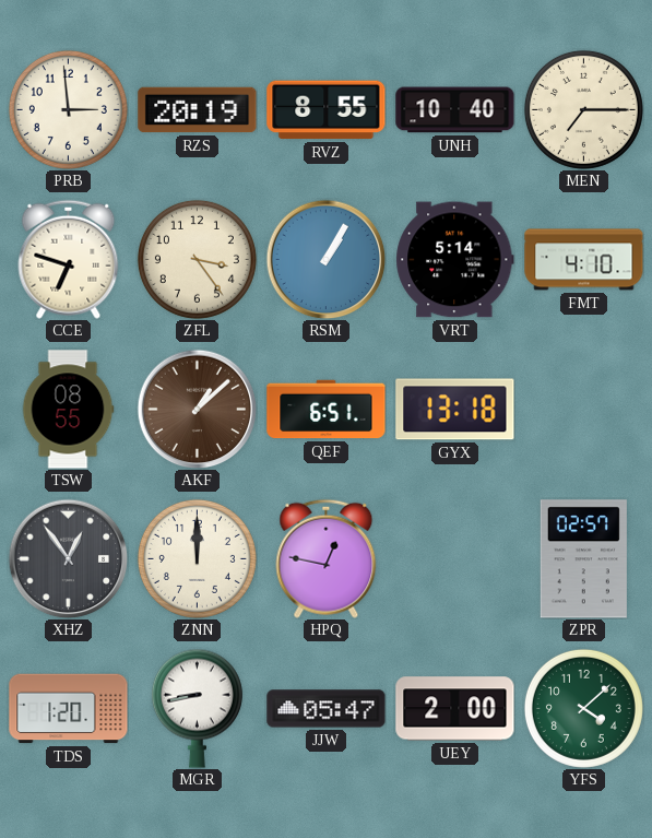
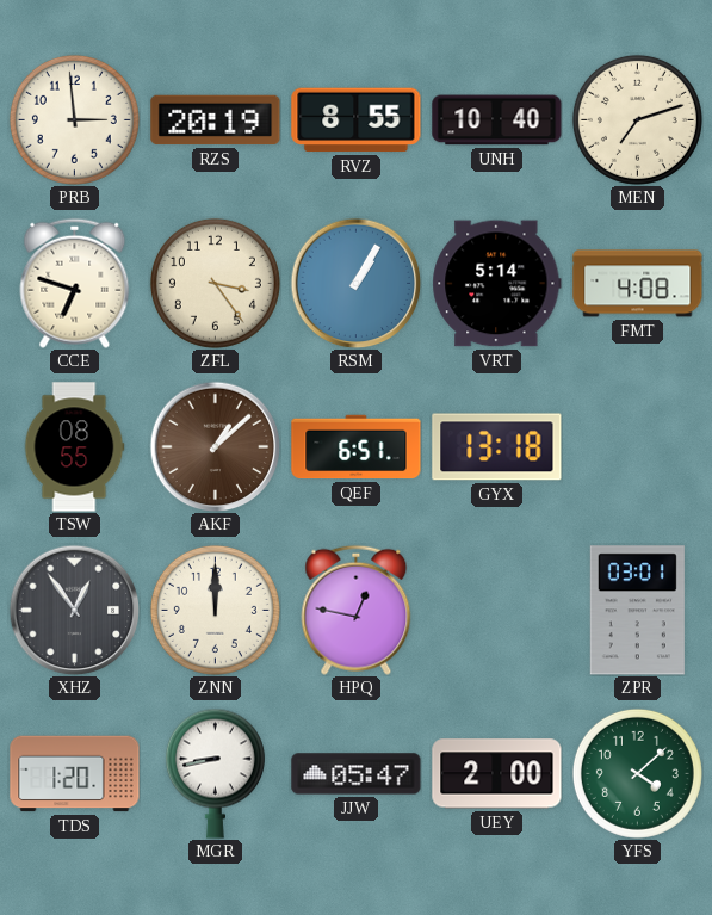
MEN: 7:15 -> 7:12 (637, 119)
FMT: 4:10 -> 4:08 (638, 284)
ZPR: 02:57 -> 03:01 (637, 611)
